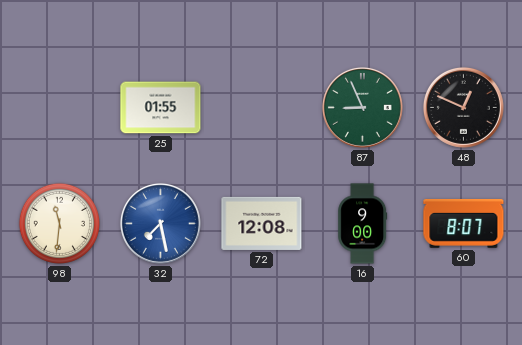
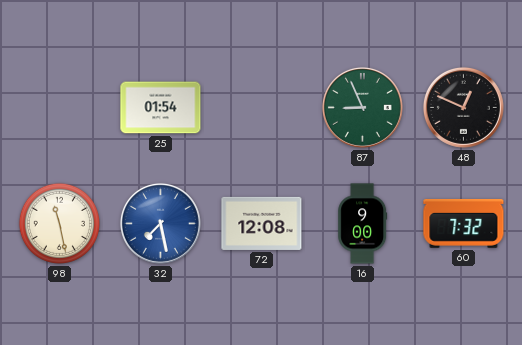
25: 01:55 -> 01:54 (161, 108)
98: 11:31 -> 11:28 (59, 223)
60: 8:07 -> 7:32 (464, 224)
